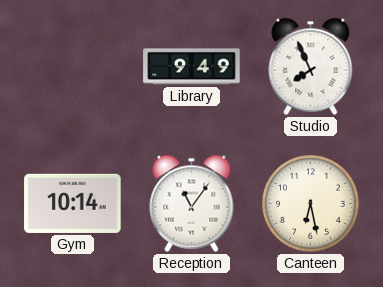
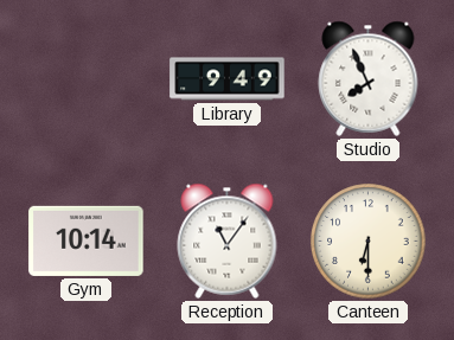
Canteen: 6:28 -> 6:30 (369, 242)
